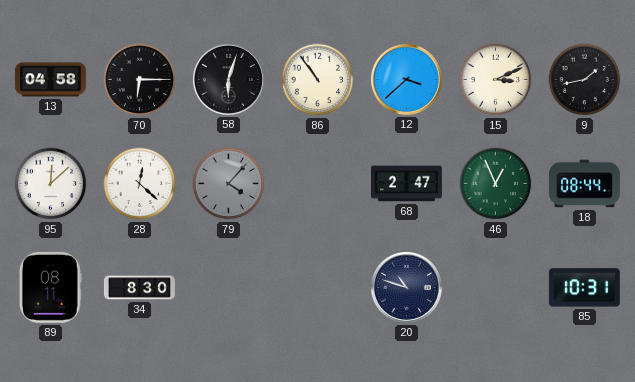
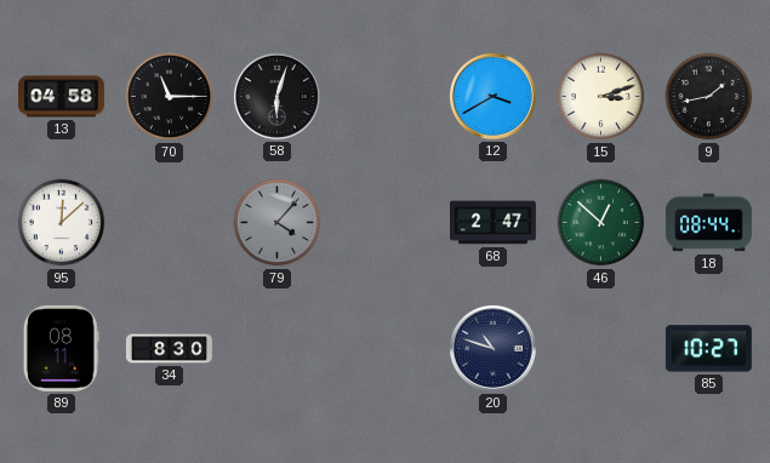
70: 6:15 -> 11:15 (170, 97)
86: 10:54 -> none (318, 80)
12: 3:38 -> 3:40 (492, 96)
15: 3:11 -> 3:12 (601, 97)
28: 12:22 -> none (140, 184)
46: 12:56 -> 12:52 (601, 223)
85: 10:31 -> 10:27 (708, 349)
